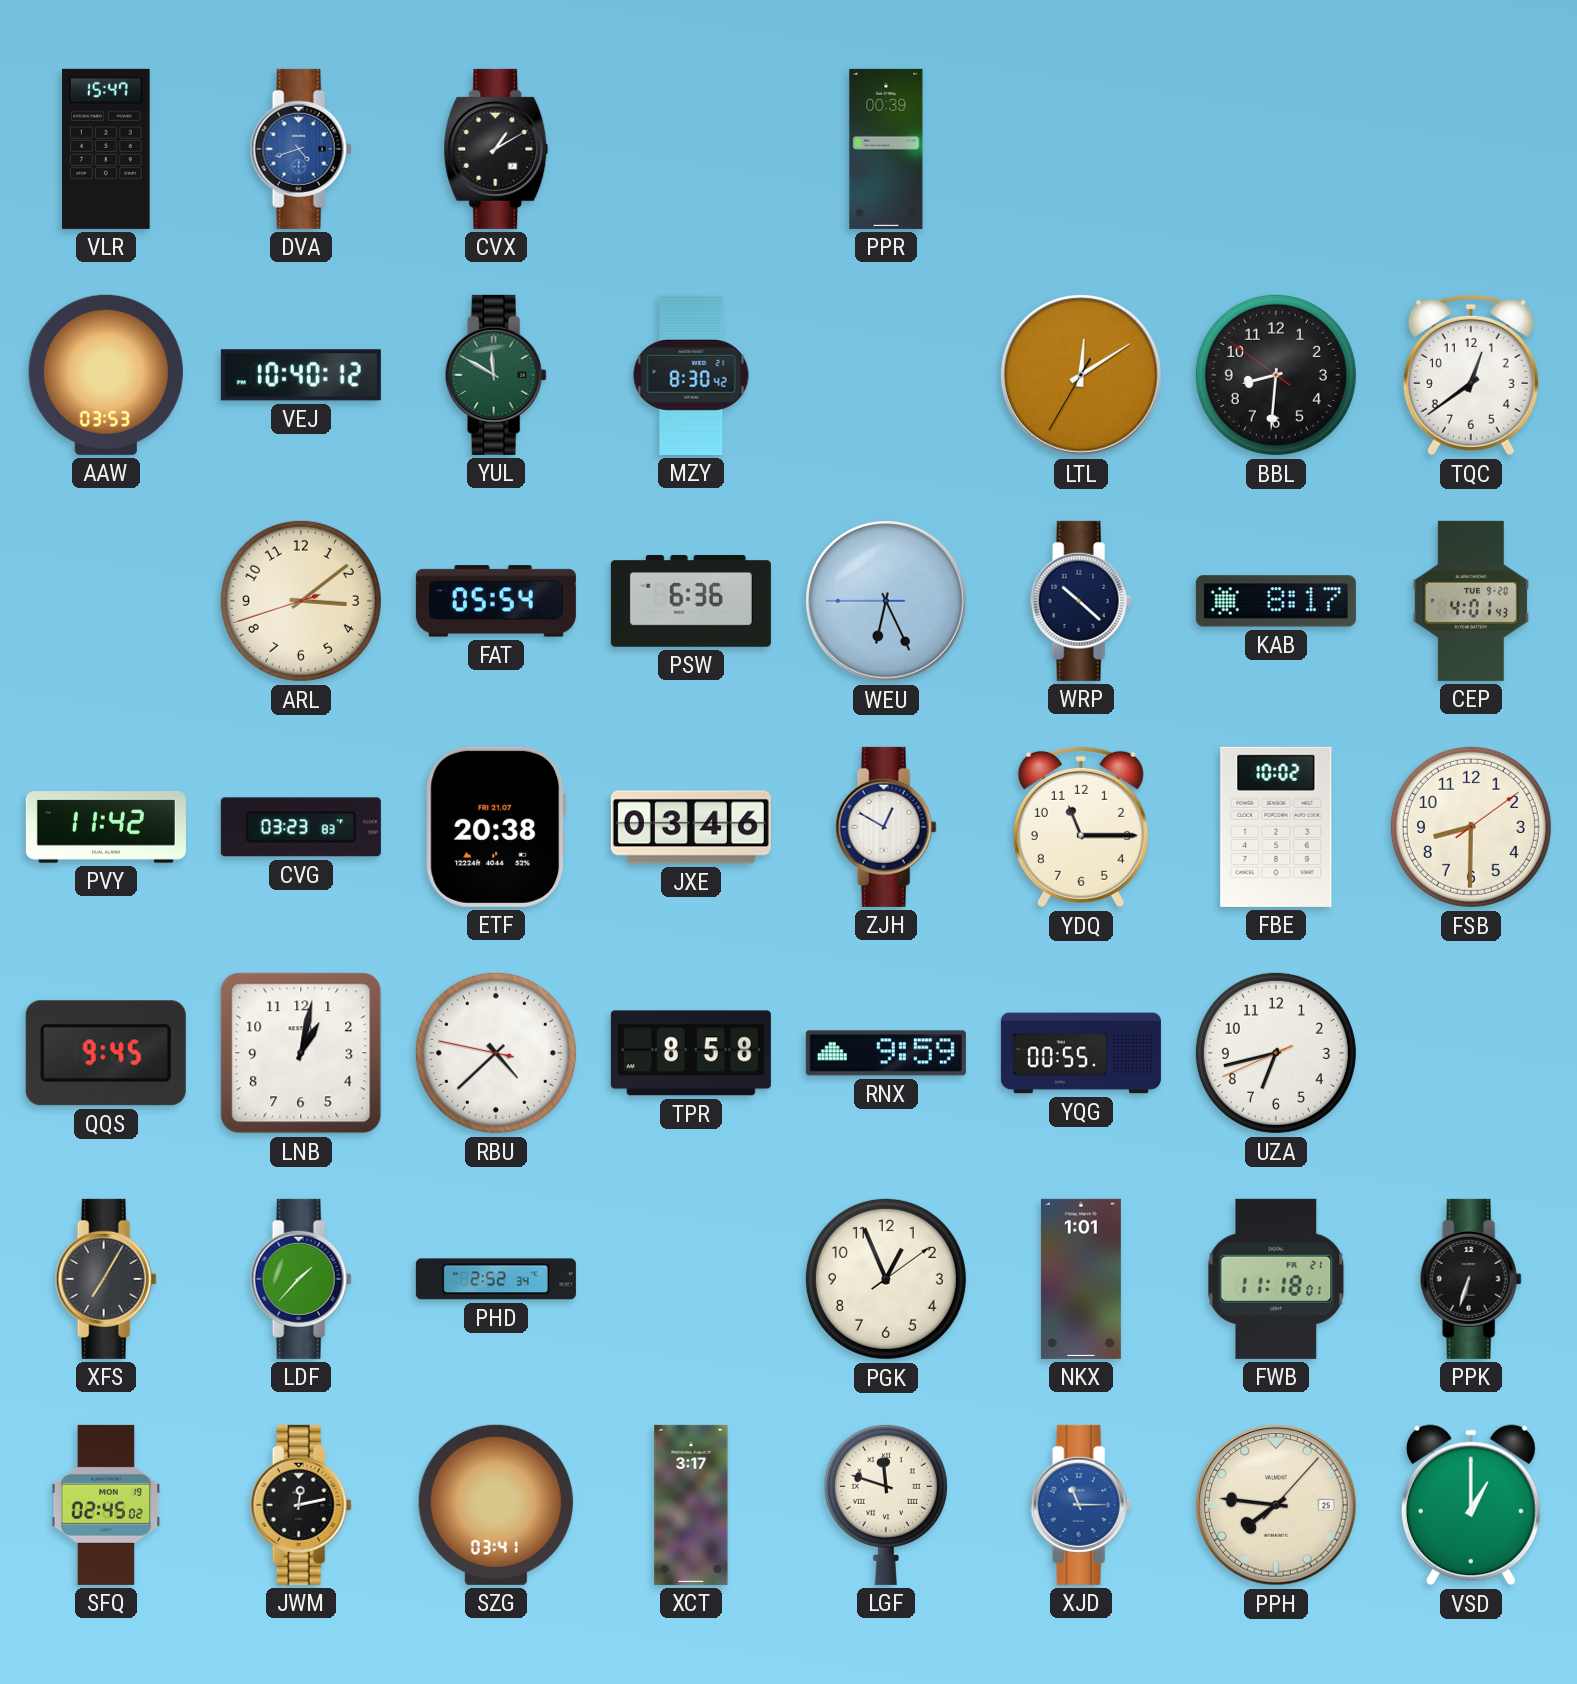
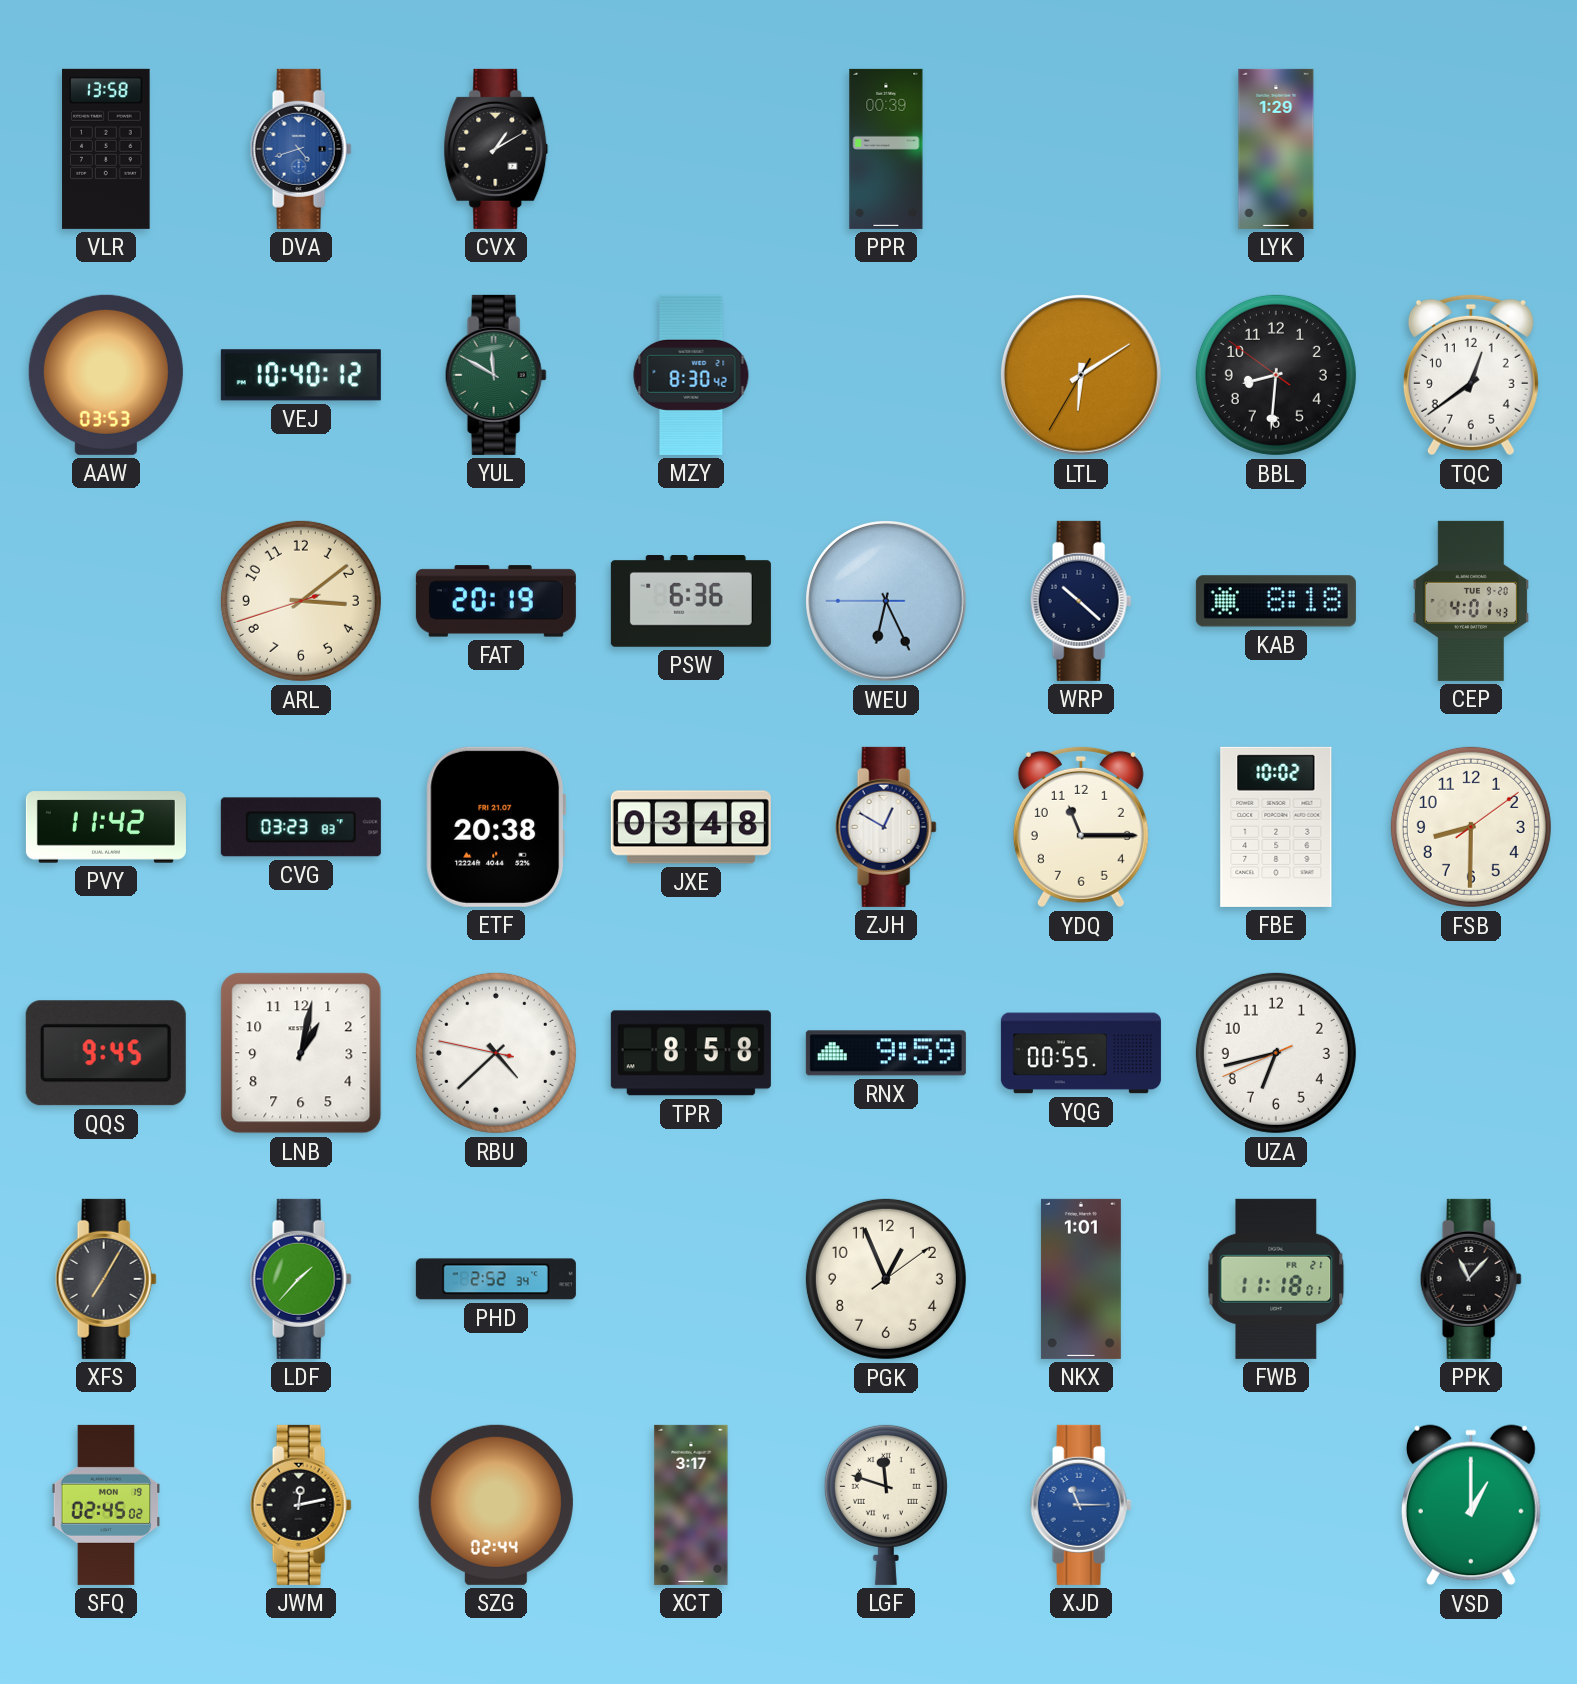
VLR: 15:47 -> 13:58 (106, 149)
LYK: none -> 1:29 (1276, 149)
LTL: 12:09 -> 6:09 (1081, 375)
FAT: 05:54 -> 20:19 (496, 601)
KAB: 8:17 -> 8:18 (1276, 601)
JXE: 03:46 -> 03:48 (691, 827)
PPK: 6:33 -> 11:07 (1471, 1279)
SZG: 03:41 -> 02:44 (496, 1505)
PPH: 7:46 -> none (1276, 1505)
